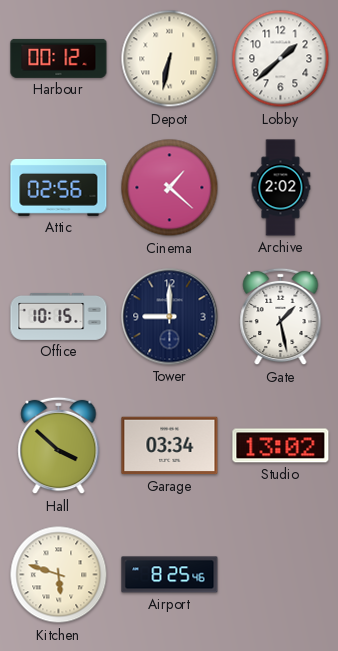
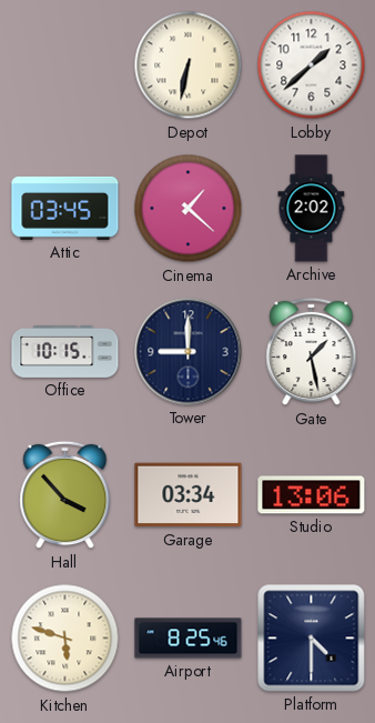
Harbour: 00:12 -> none (59, 58)
Attic: 02:56 -> 03:45 (65, 208)
Hall: 3:52 -> 3:53 (65, 495)
Studio: 13:02 -> 13:06 (312, 495)
Platform: none -> 4:30 (312, 639)
